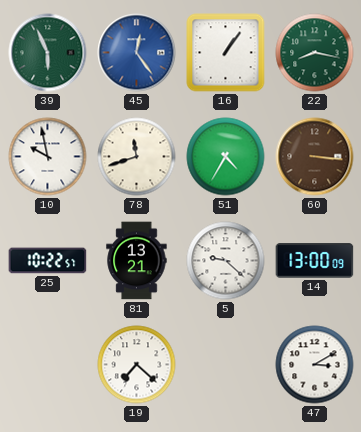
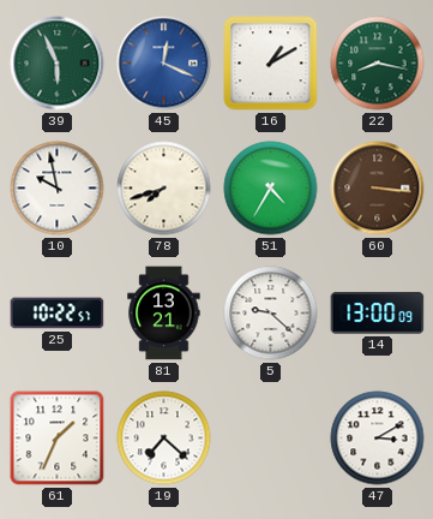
45: 12:24 -> 12:19 (164, 64)
16: 1:06 -> 1:10 (271, 64)
78: 11:42 -> 7:42 (164, 189)
61: none -> 1:34 (58, 439)
